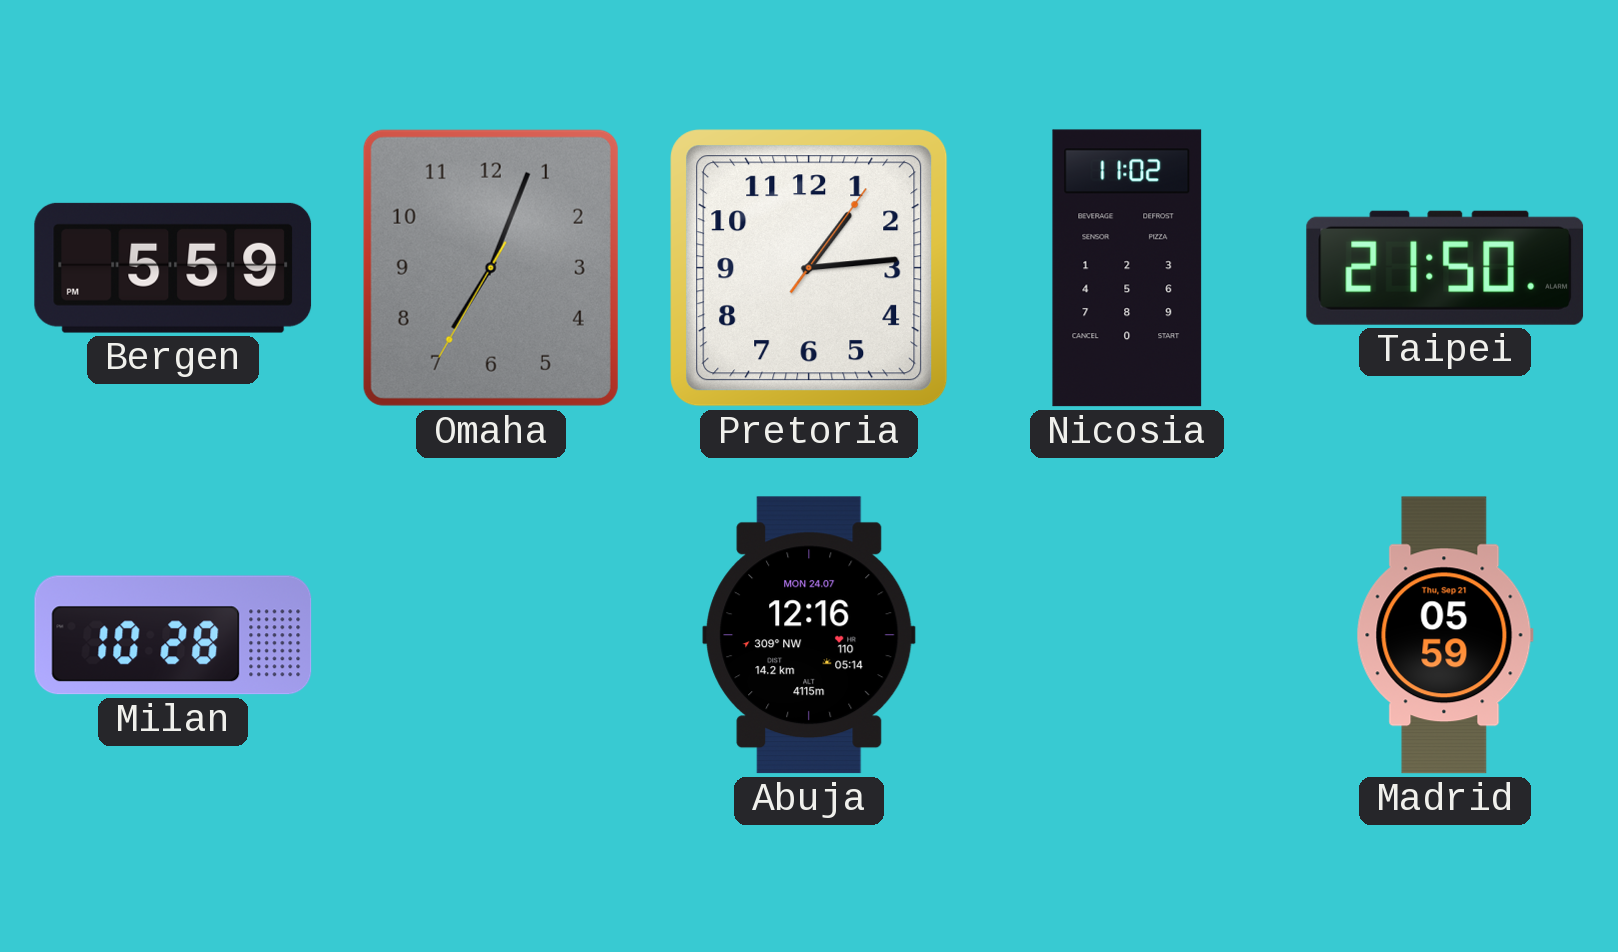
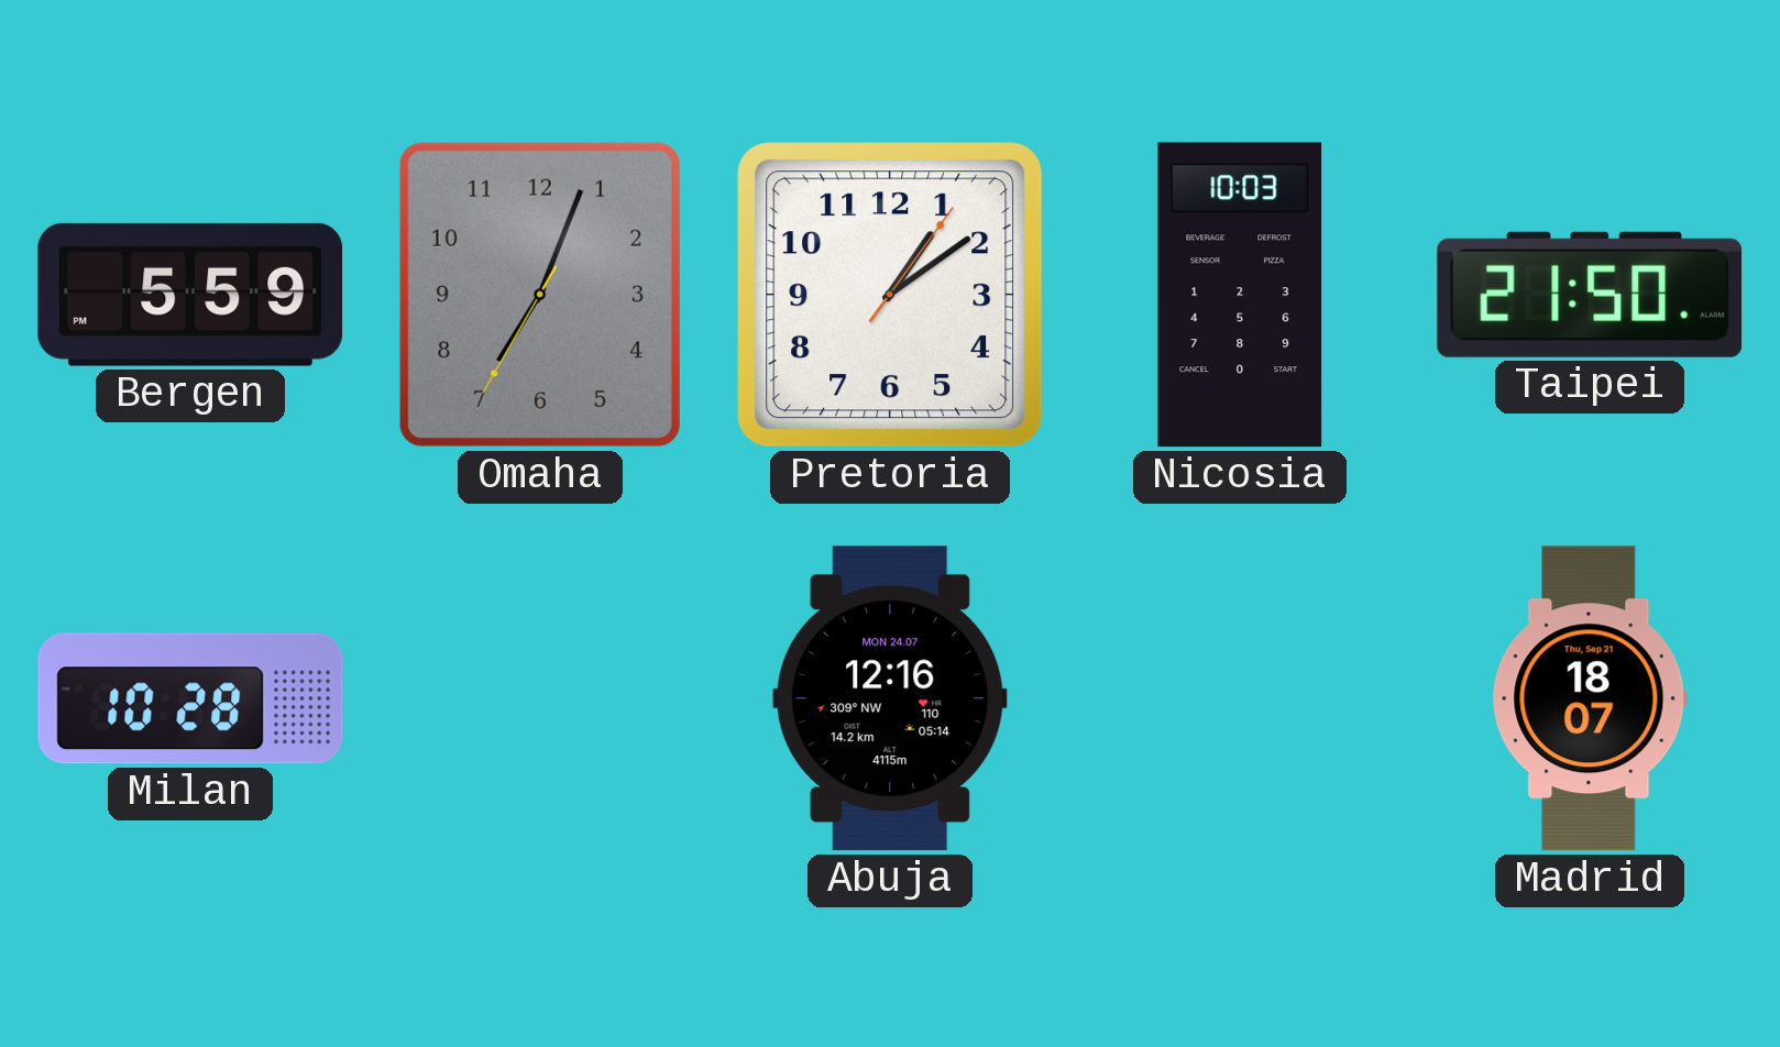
Pretoria: 1:14 -> 1:09 (890, 295)
Nicosia: 11:02 -> 10:03 (1240, 295)
Madrid: 05:59 -> 18:07 (1590, 698)
